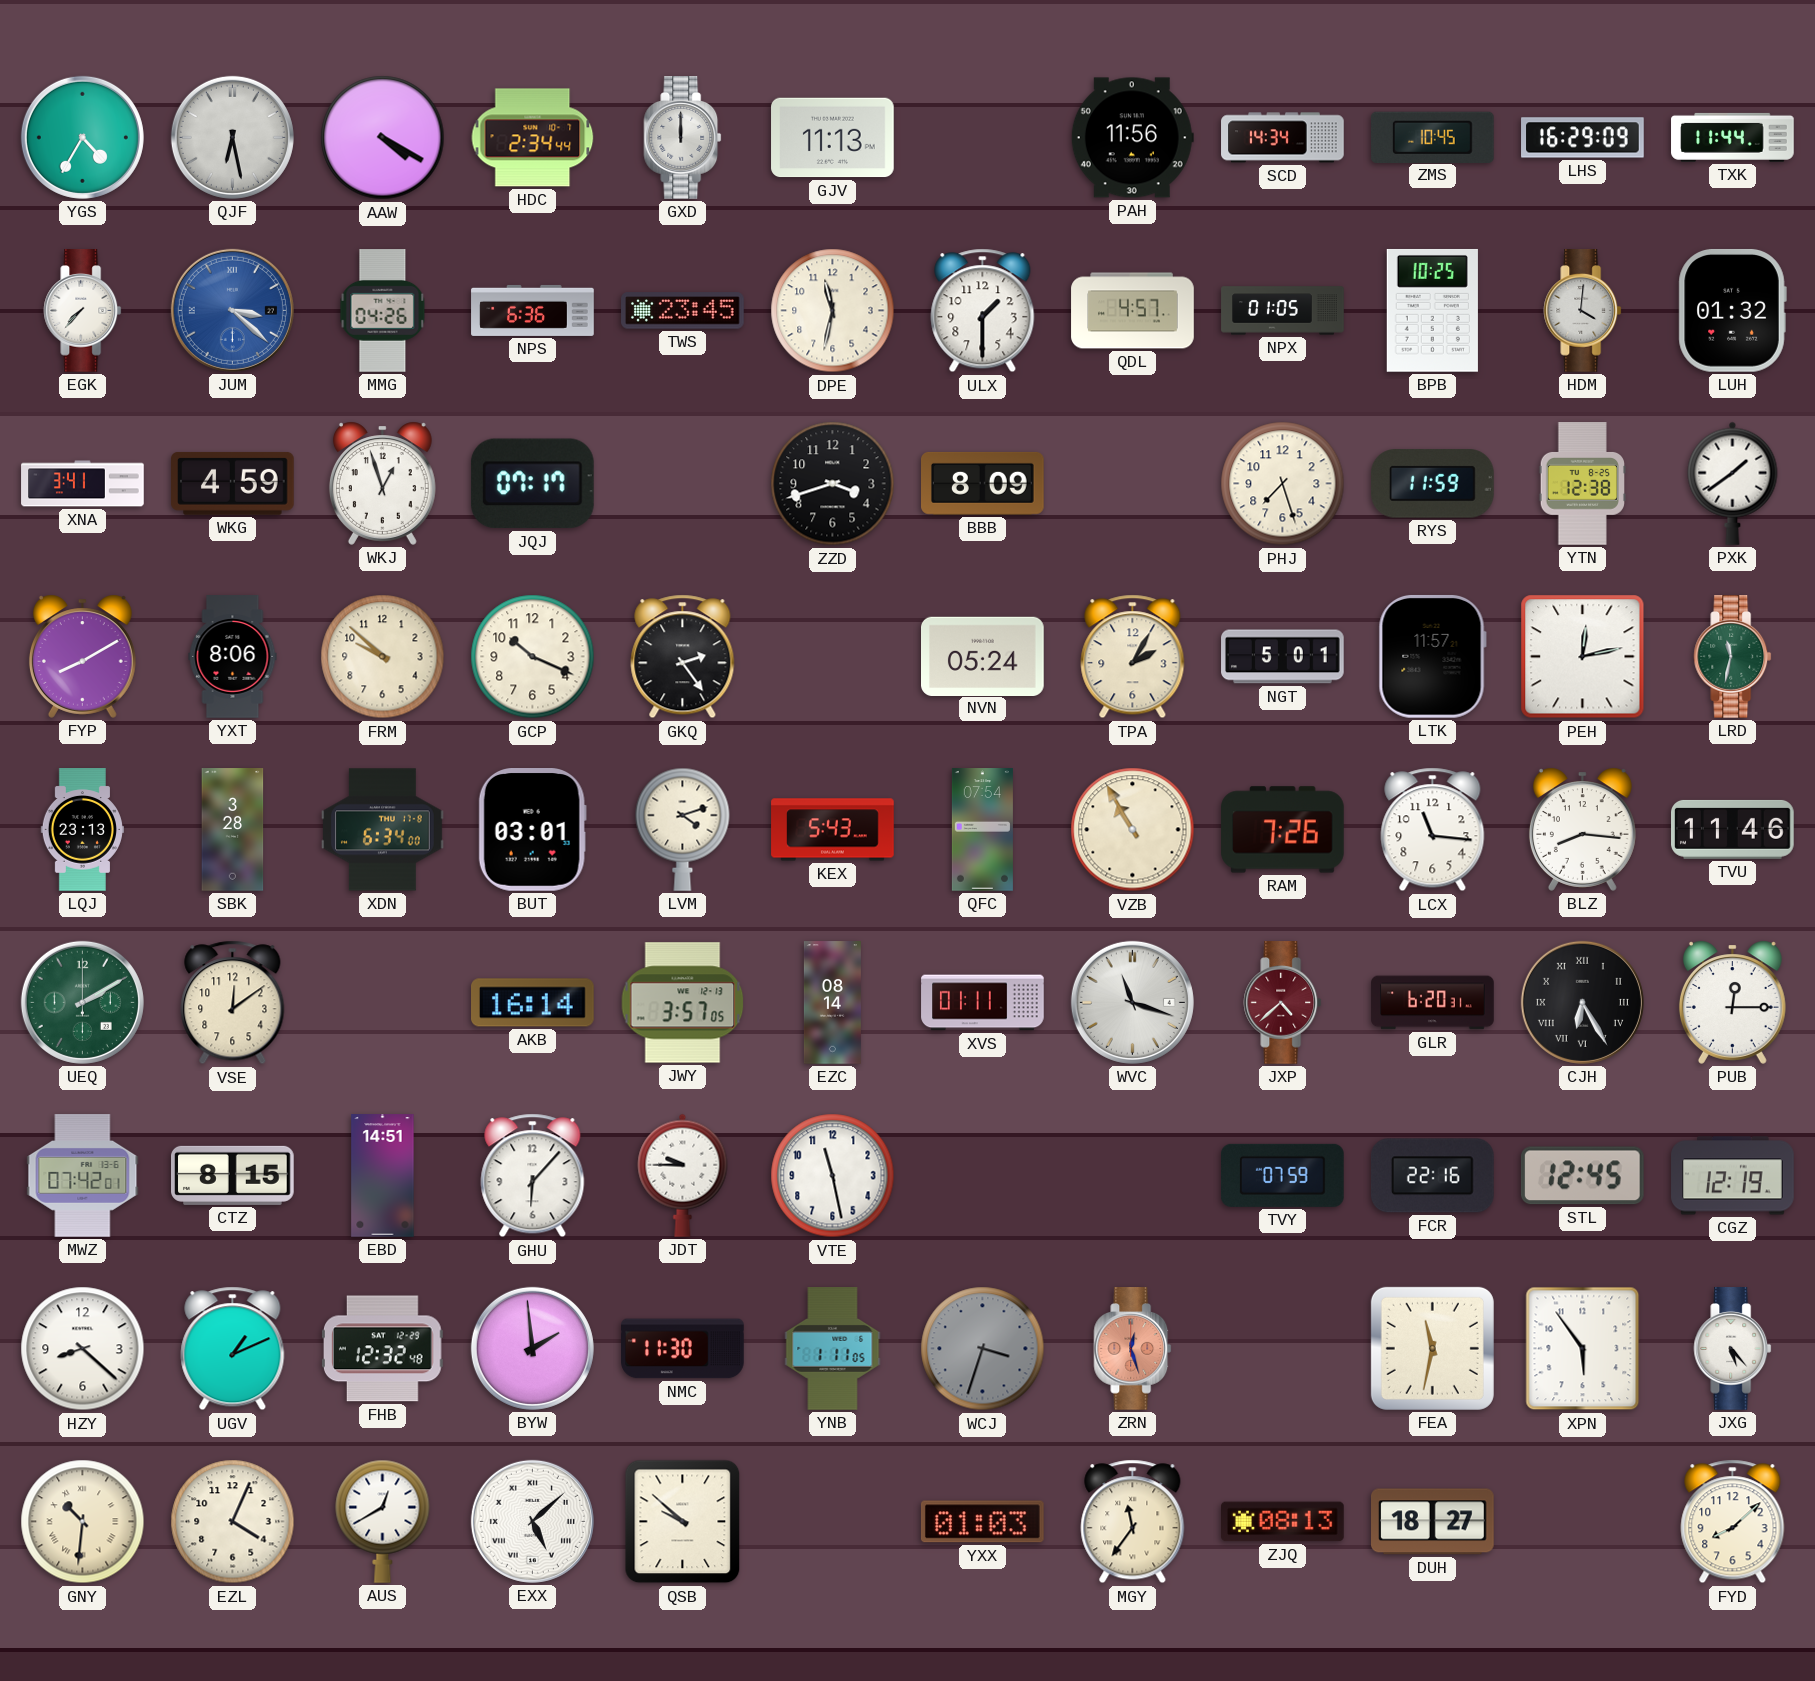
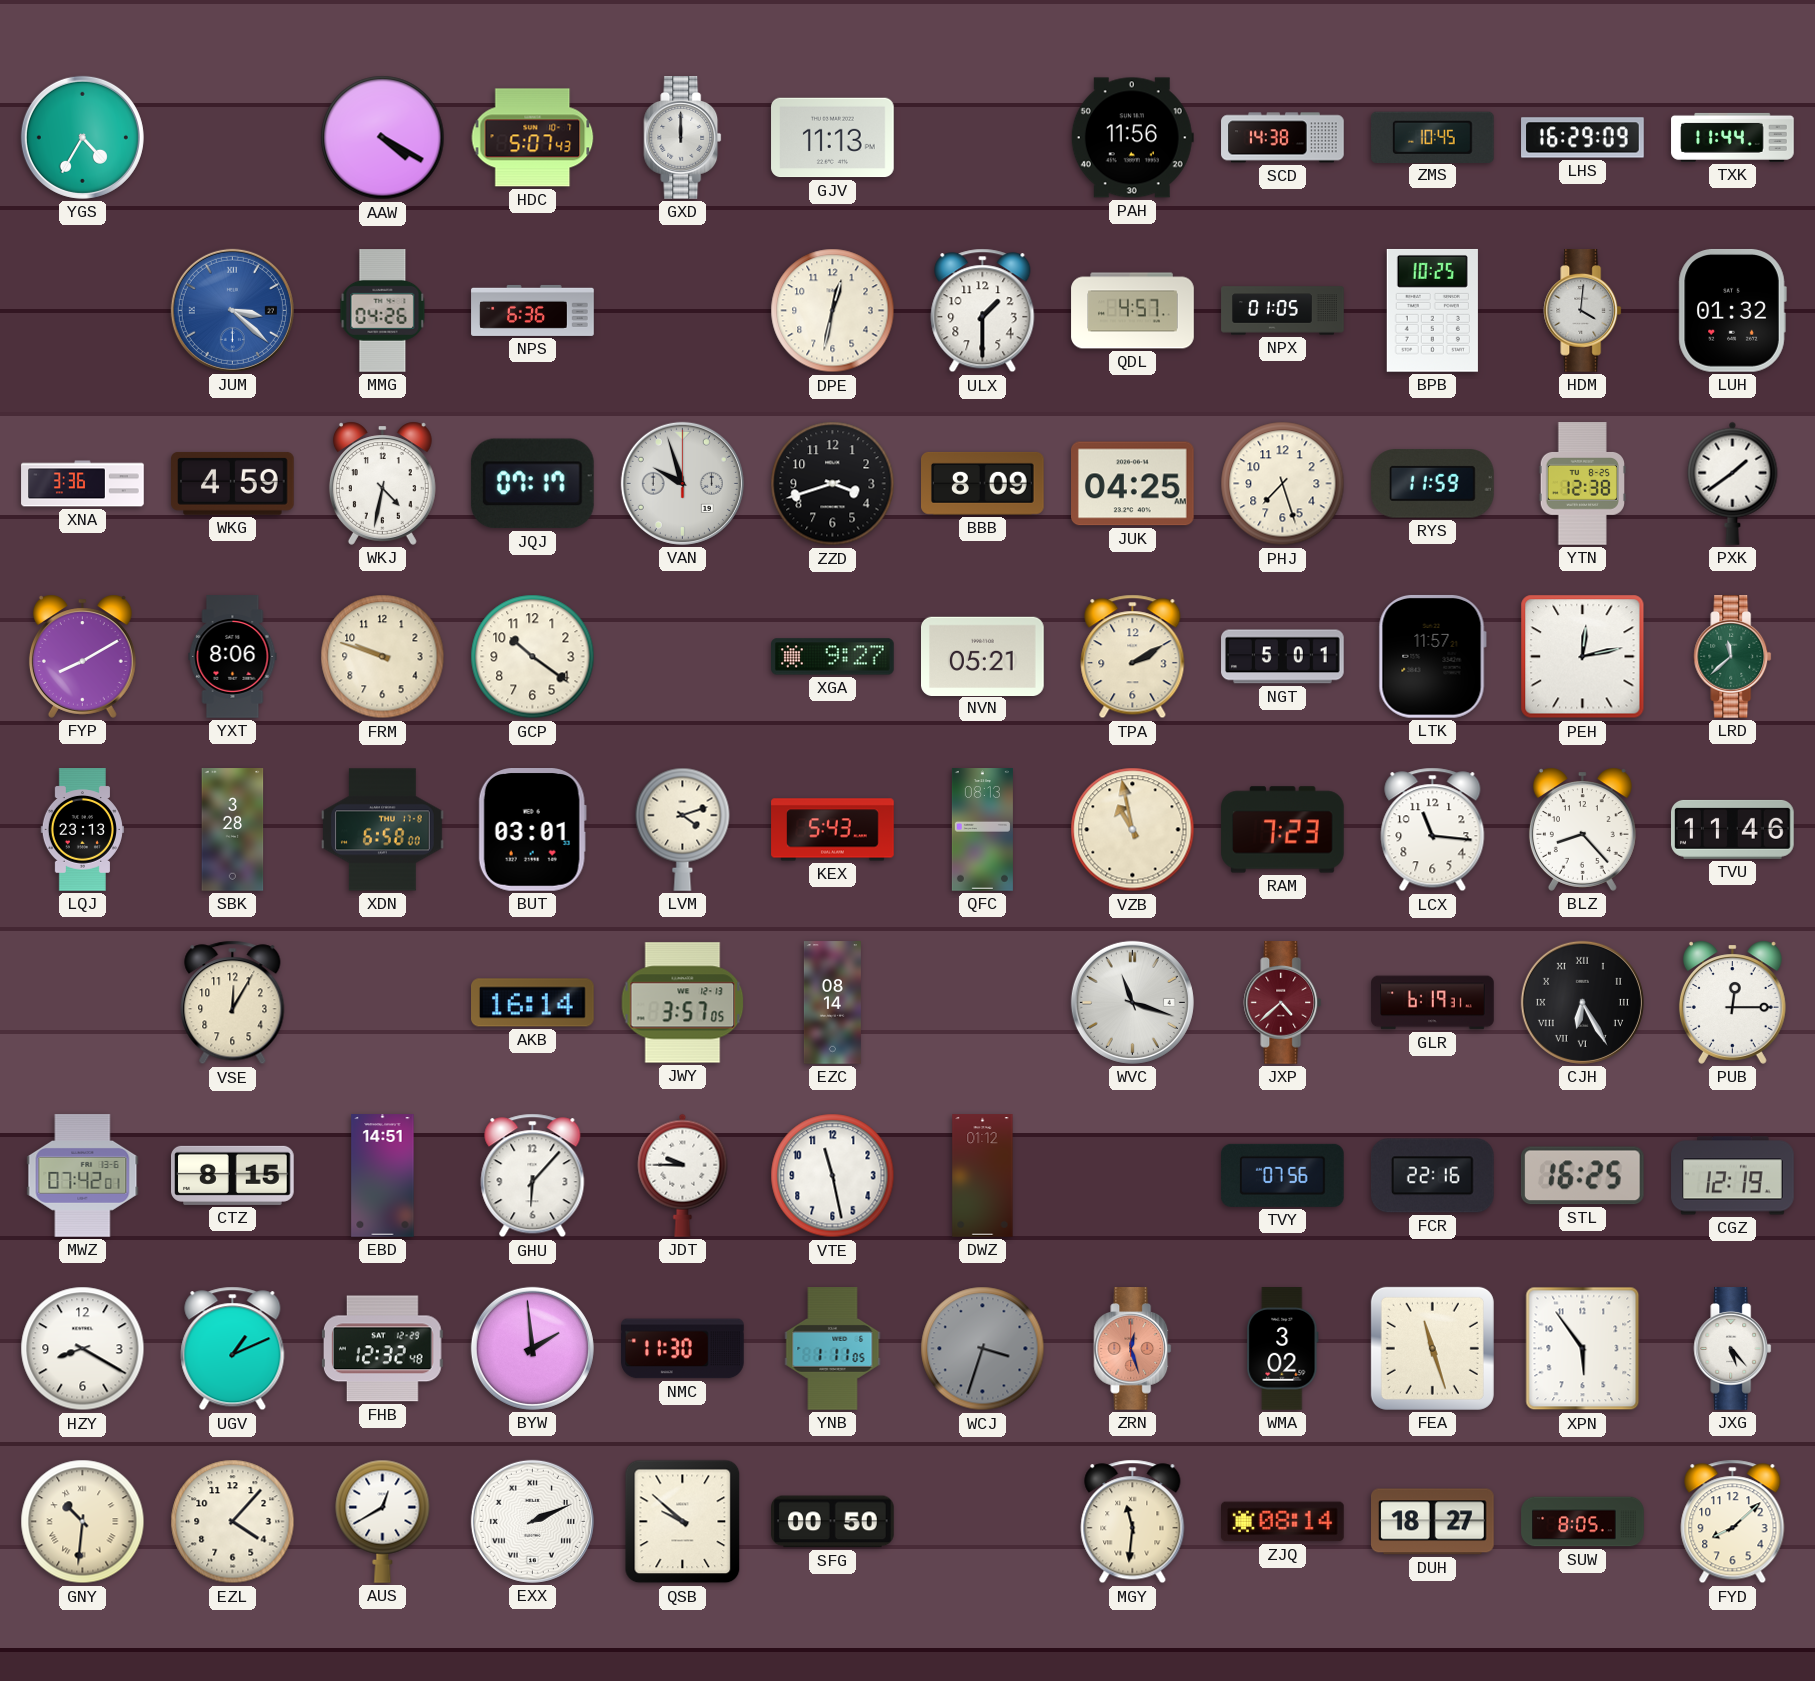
QJF: 6:28 -> none (232, 137)
HDC: 2:34 -> 5:07 (533, 138)
SCD: 14:34 -> 14:38 (1283, 138)
EGK: 7:37 -> none (83, 311)
TWS: 23:45 -> none (683, 311)
DPE: 11:32 -> 12:32 (833, 311)
XNA: 3:41 -> 3:36 (83, 484)
WKJ: 12:57 -> 4:32 (382, 483)
VAN: none -> 9:57 (682, 483)
JUK: none -> 04:25 (1133, 484)
FRM: 9:52 -> 9:48 (383, 657)
GCP: 10:19 -> 10:21 (533, 657)
GKQ: 2:24 -> none (683, 657)
XGA: none -> 9:27 (833, 657)
NVN: 05:24 -> 05:21 (983, 656)
TPA: 2:05 -> 2:10 (1133, 657)
LRD: 11:32 -> 11:38 (1733, 657)
XDN: 6:34 -> 6:58 (383, 830)
QFC: 07:54 -> 08:13 (982, 830)
VZB: 10:55 -> 10:58 (1133, 830)
RAM: 7:26 -> 7:23 (1283, 830)
BLZ: 8:16 -> 8:23 (1582, 829)
UEQ: 2:10 -> none (82, 1002)
VSE: 12:09 -> 12:05 (233, 1003)
XVS: 01:11 -> none (983, 1003)
GLR: 6:20 -> 6:19 (1433, 1003)
DWZ: none -> 01:12 (983, 1176)
TVY: 07:59 -> 07:56 (1283, 1175)
STL: 12:45 -> 16:25 (1582, 1176)
HZY: 8:22 -> 8:20 (83, 1349)
WMA: none -> 3:02 (1283, 1349)
FEA: 11:32 -> 11:27 (1432, 1348)
EZL: 4:04 -> 4:07 (233, 1522)
EXX: 5:08 -> 2:11 (532, 1521)
SFG: none -> 00:50 (833, 1522)
YXX: 01:03 -> none (982, 1522)
MGY: 11:36 -> 11:31 (1133, 1522)
ZJQ: 08:13 -> 08:14 (1283, 1522)
SUW: none -> 8:05 (1583, 1522)
